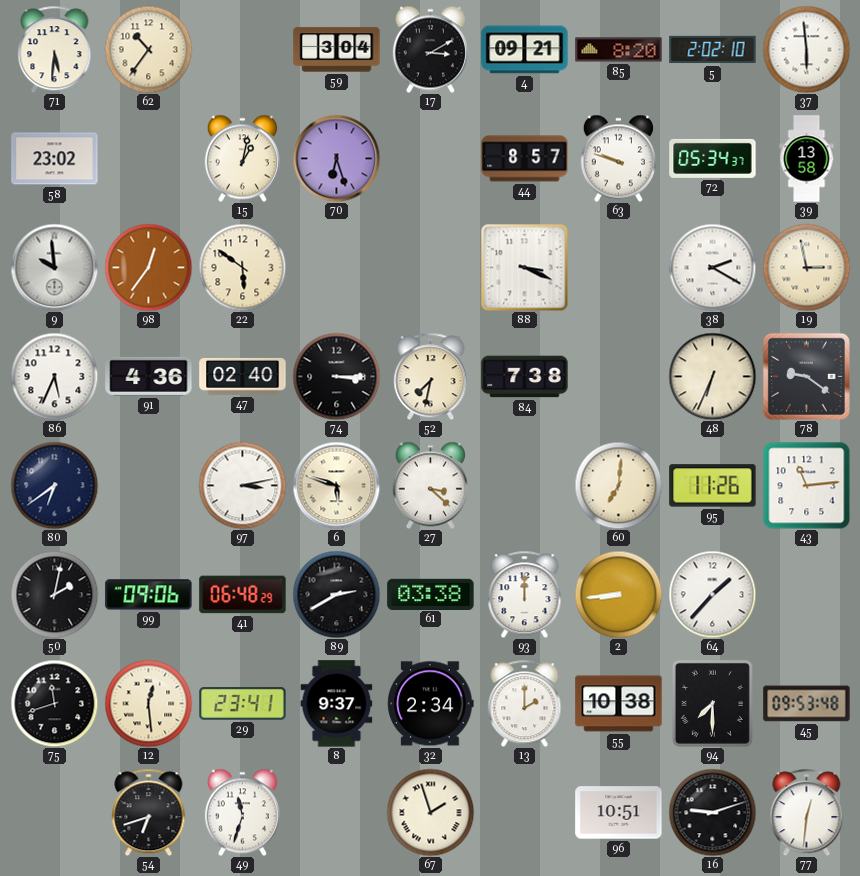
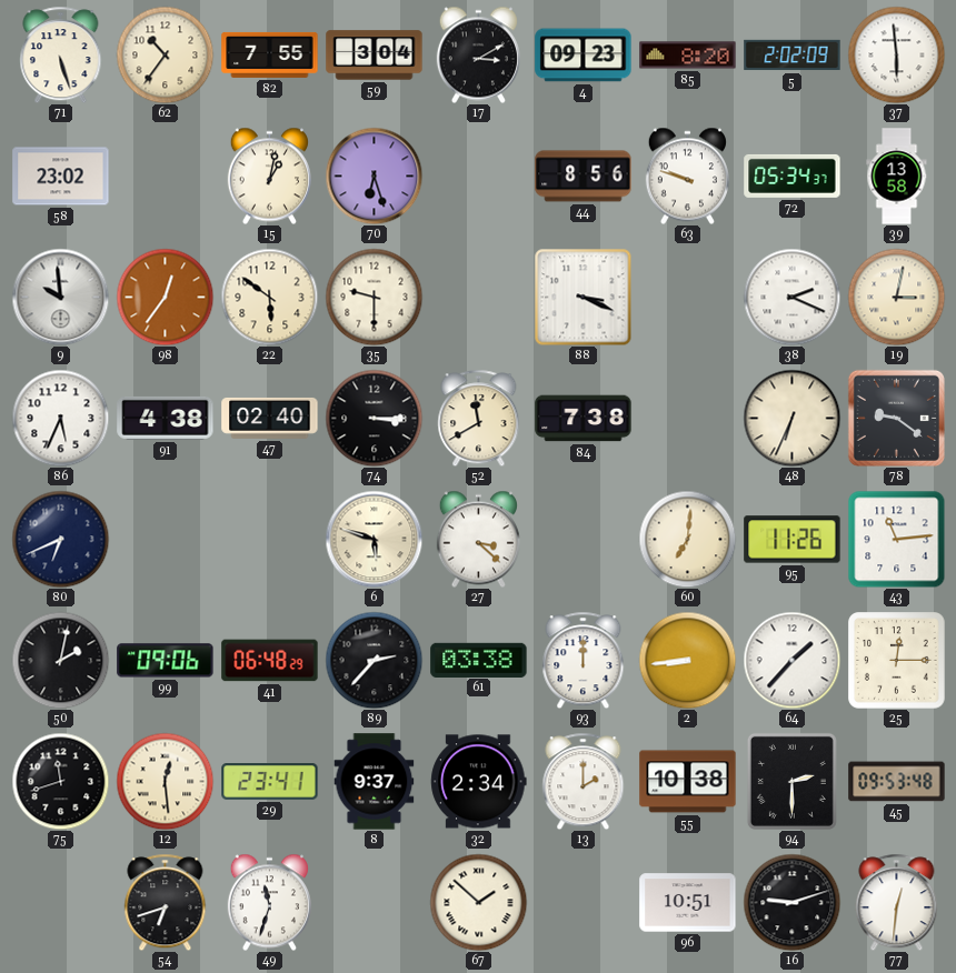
71: 5:31 -> 5:27 (61, 54)
82: none -> 7:55 (270, 54)
4: 09:21 -> 09:23 (584, 56)
5: 2:02:10 -> 2:02:09 (793, 56)
44: 8:57 -> 8:56 (584, 177)
35: none -> 9:30 (374, 297)
38: 2:20 -> 2:19 (791, 297)
19: 2:58 -> 3:02 (896, 297)
91: 4:36 -> 4:38 (166, 418)
52: 7:32 -> 11:40 (479, 418)
80: 6:39 -> 6:41 (60, 539)
97: 3:13 -> none (242, 485)
89: 2:40 -> 2:37 (374, 660)
25: none -> 12:15 (897, 661)
94: 7:30 -> 2:30 (791, 781)
67: 1:57 -> 1:52 (478, 902)
